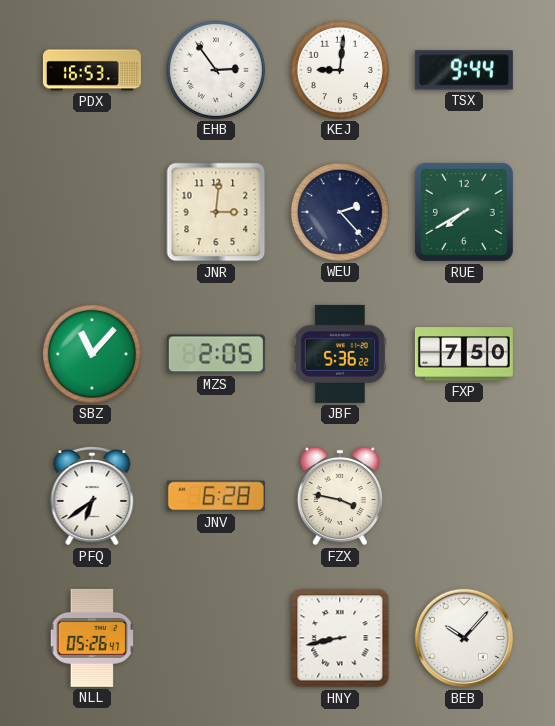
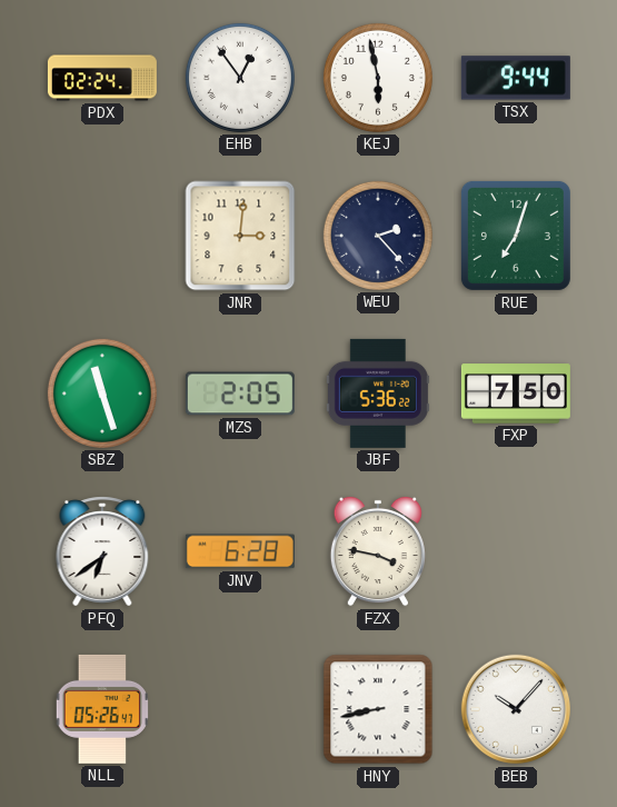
PDX: 16:53 -> 02:24 (102, 78)
EHB: 2:54 -> 12:54 (240, 78)
KEJ: 9:01 -> 5:58 (378, 78)
RUE: 7:40 -> 7:03 (516, 236)
SBZ: 11:07 -> 11:27 (102, 393)
